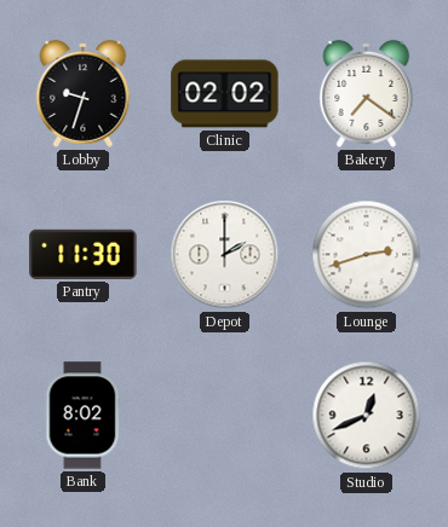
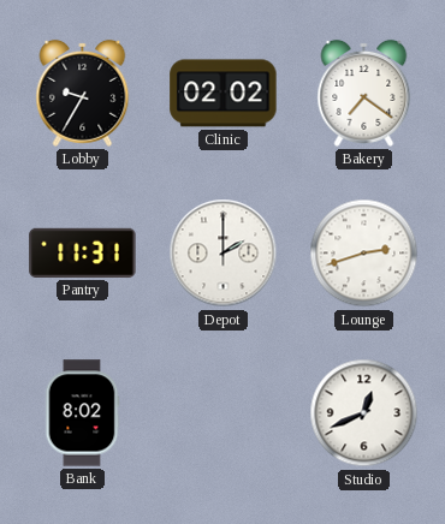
Lobby: 9:33 -> 9:35 (83, 93)
Pantry: 11:30 -> 11:31 (83, 252)
